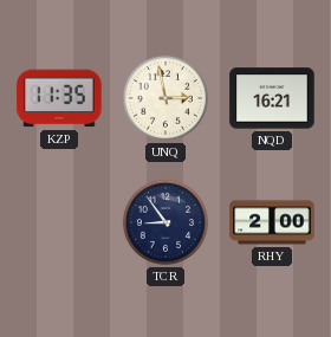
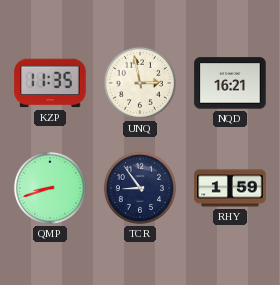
QMP: none -> 8:42 (50, 188)
RHY: 2:00 -> 1:59 (230, 188)
